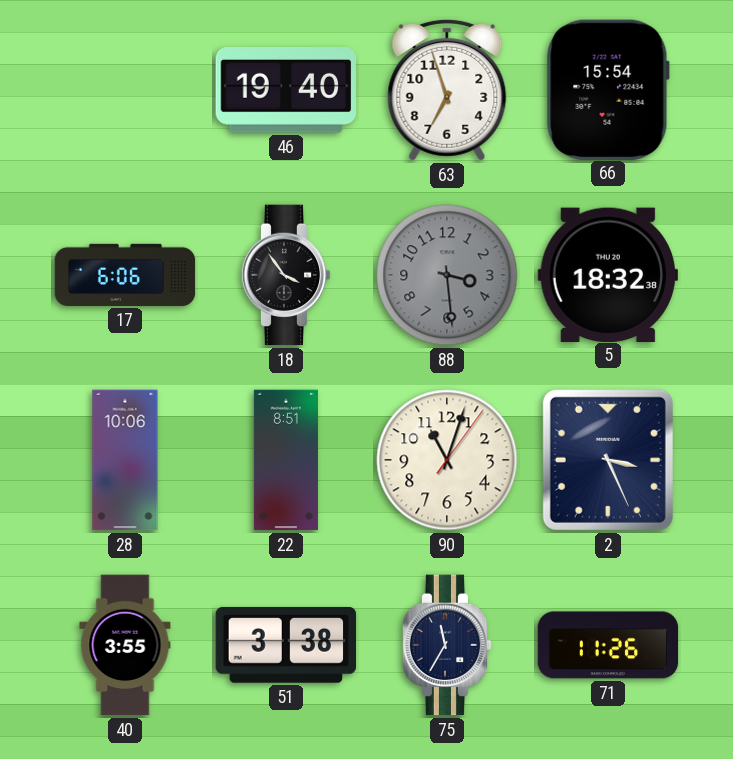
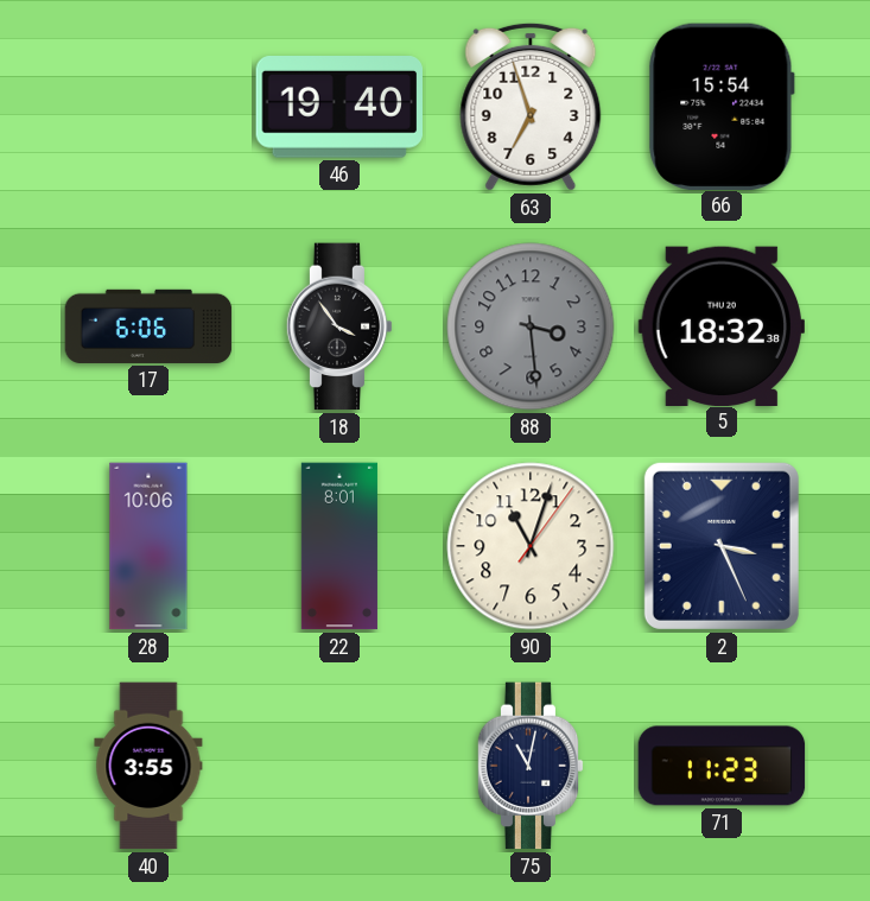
22: 8:51 -> 8:01 (339, 546)
51: 3:38 -> none (286, 645)
75: 11:35 -> 11:02 (531, 766)
71: 11:26 -> 11:23 (722, 766)
